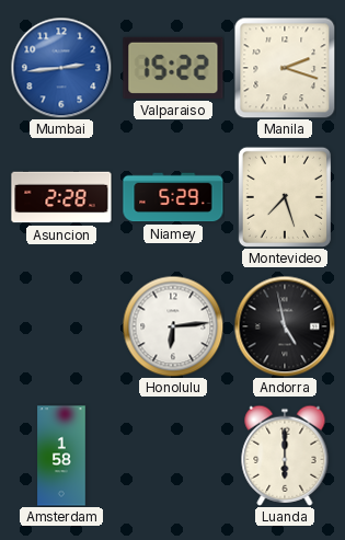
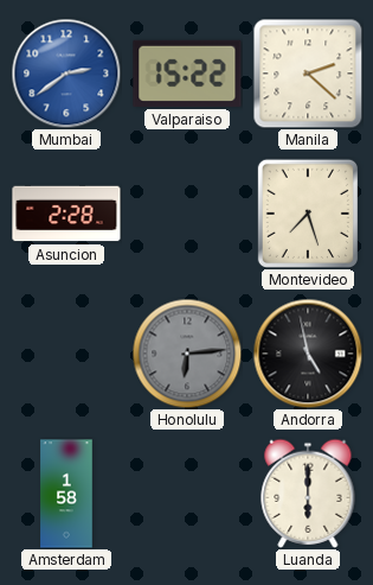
Mumbai: 2:44 -> 2:39 (66, 74)
Manila: 2:18 -> 2:22 (308, 74)
Niamey: 5:29 -> none (173, 197)
Honolulu dial: white -> grey (187, 354)
